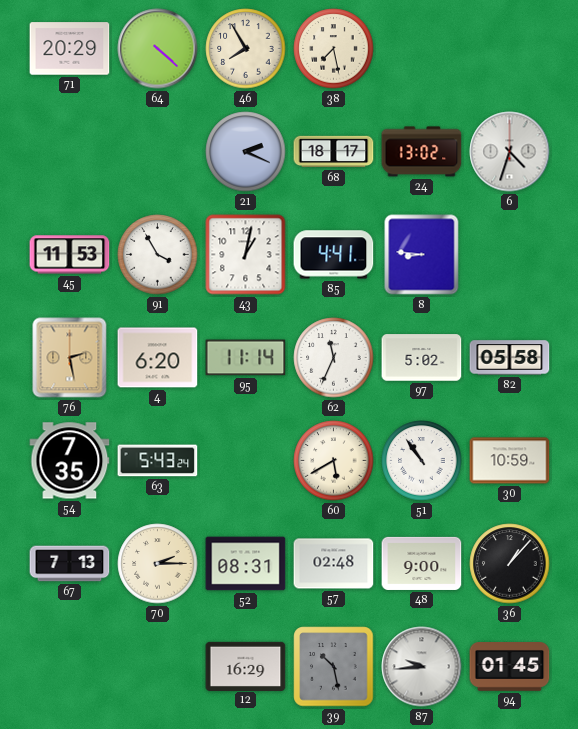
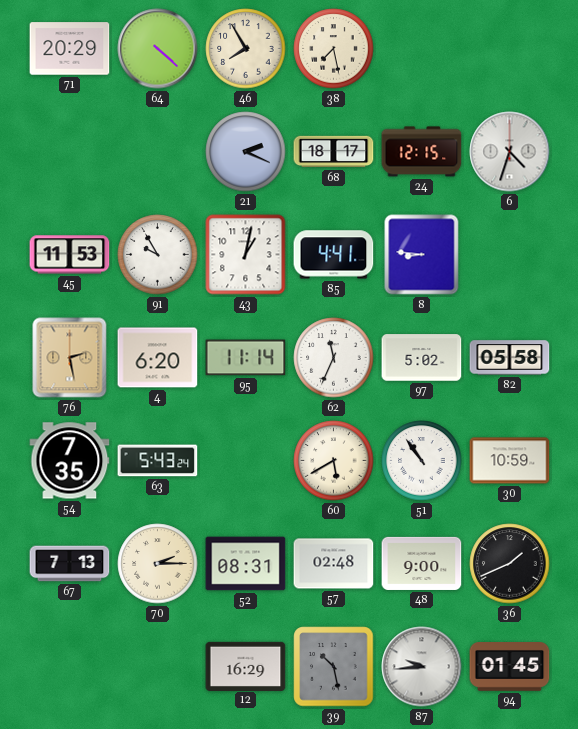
24: 13:02 -> 12:15 (422, 152)
91: 3:55 -> 9:55 (158, 255)
36: 1:07 -> 1:41 (510, 564)
